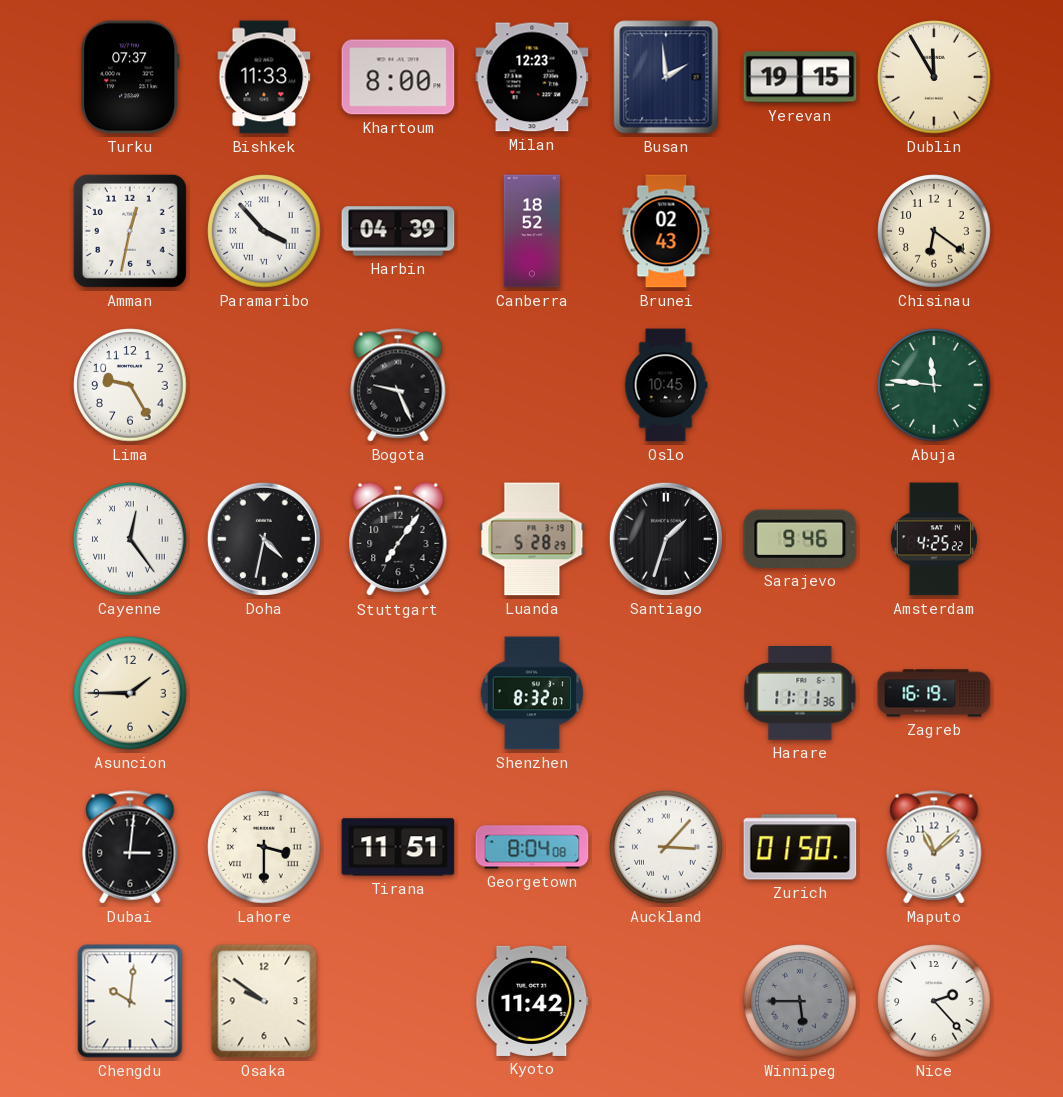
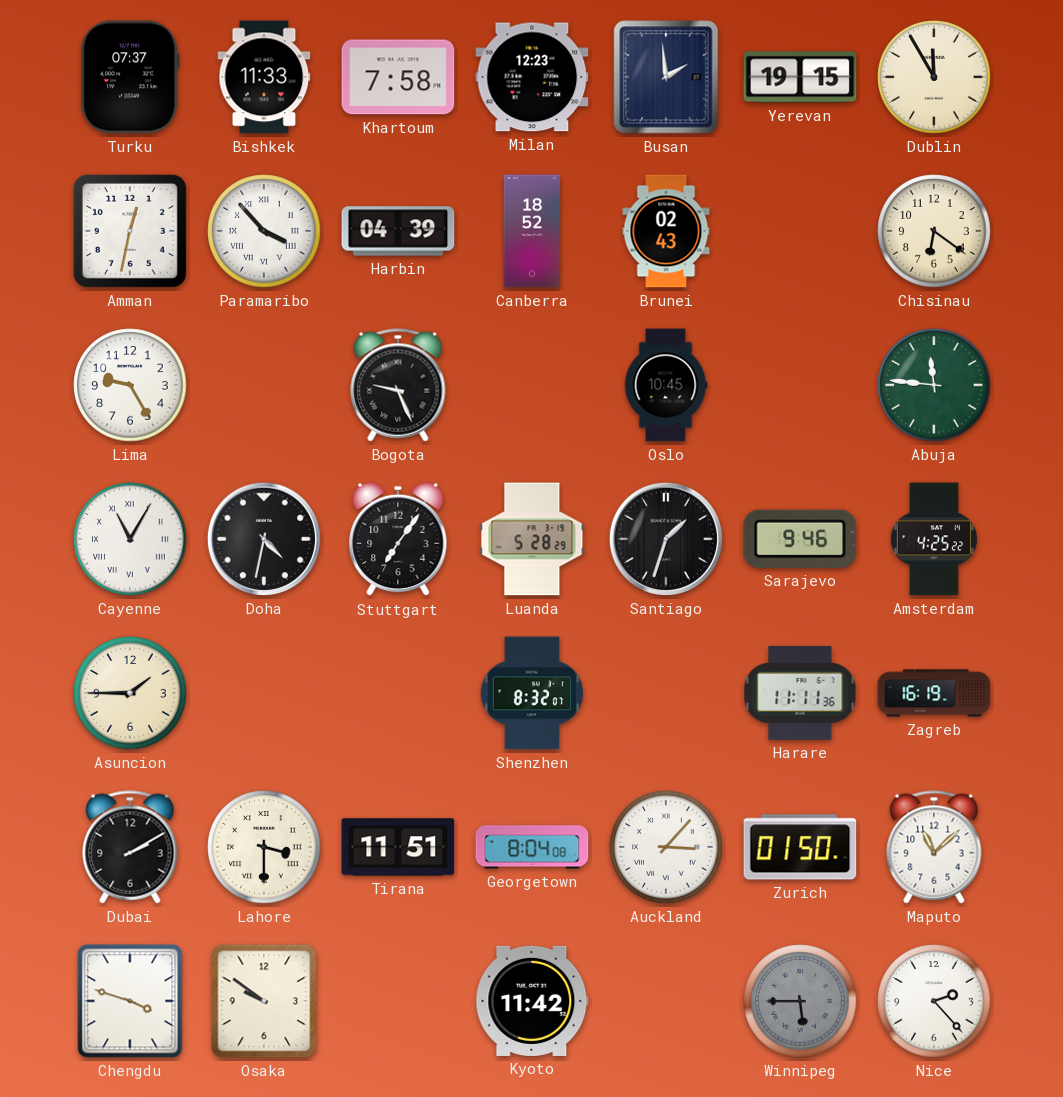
Khartoum: 8:00 -> 7:58 (398, 77)
Cayenne: 12:24 -> 11:05 (130, 539)
Dubai: 3:01 -> 2:10 (130, 847)
Chengdu: 10:01 -> 3:48 (130, 1001)
